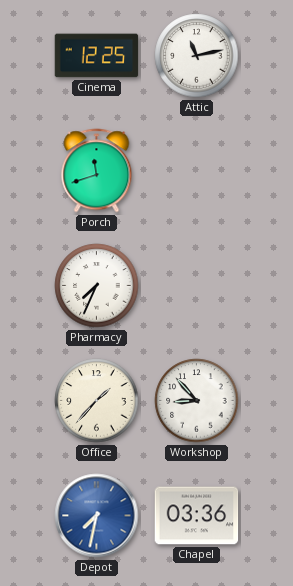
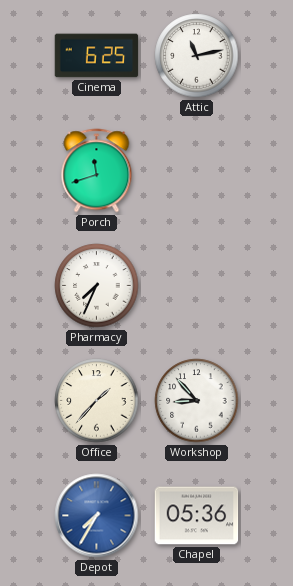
Cinema: 12:25 -> 6:25 (97, 56)
Depot: 7:32 -> 7:35 (97, 516)
Chapel: 03:36 -> 05:36 (197, 516)
